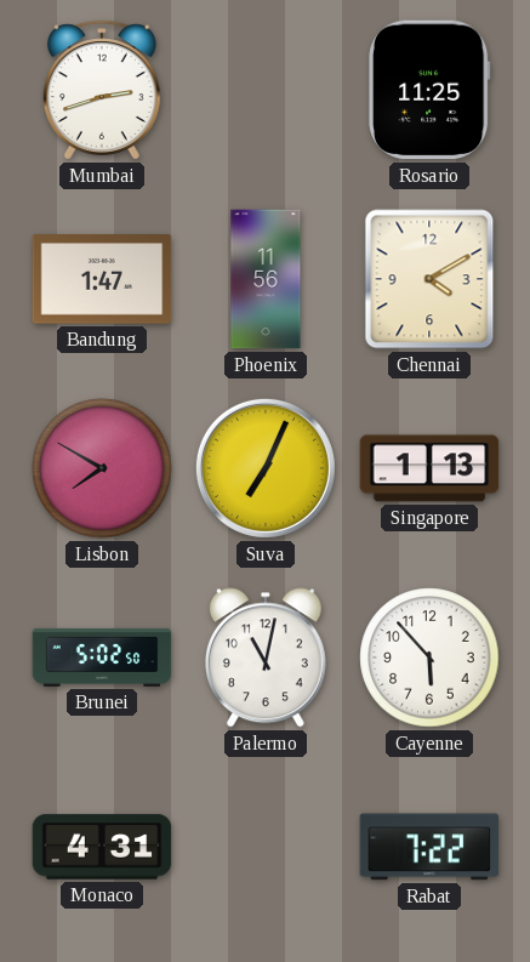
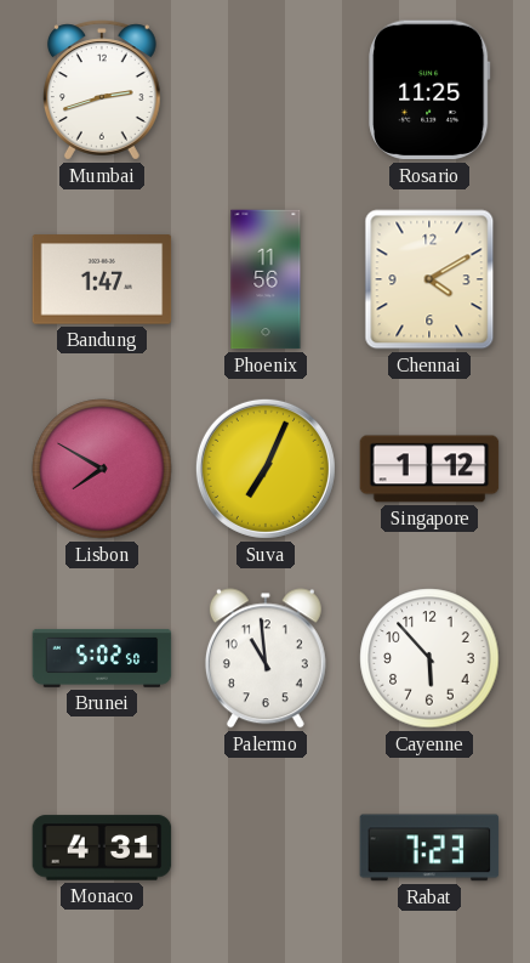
Singapore: 1:13 -> 1:12 (429, 469)
Palermo: 11:02 -> 10:59 (266, 658)
Rabat: 7:22 -> 7:23 (429, 848)
